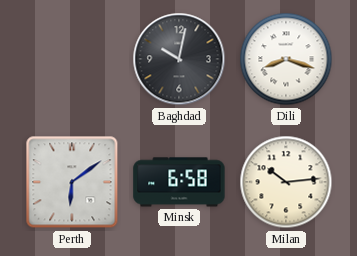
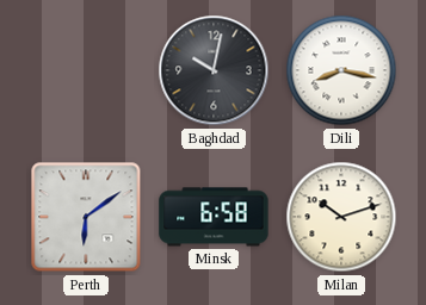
Dili: 8:18 -> 8:17 (341, 70)
Milan: 10:14 -> 10:12 (341, 217)
